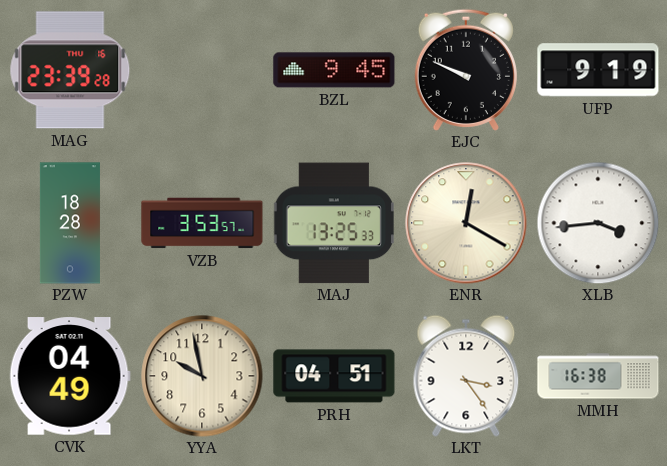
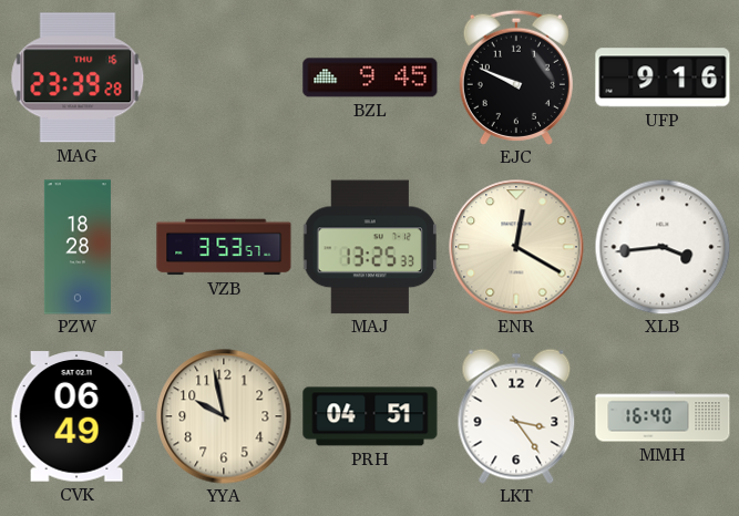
UFP: 9:19 -> 9:16 (663, 78)
CVK: 04:49 -> 06:49 (78, 416)
MMH: 16:38 -> 16:40 (663, 416)
